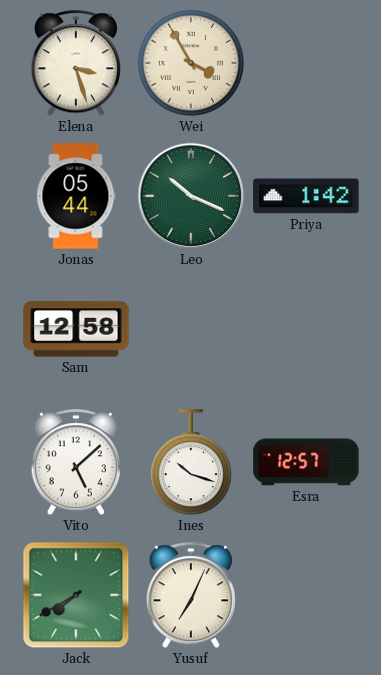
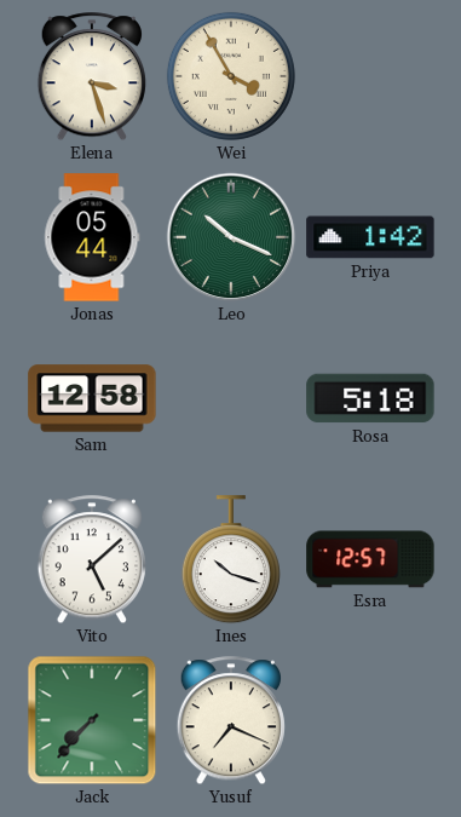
Rosa: none -> 5:18 (370, 398)
Jack: 7:40 -> 7:37 (92, 720)
Yusuf: 7:04 -> 7:19 (230, 721)
